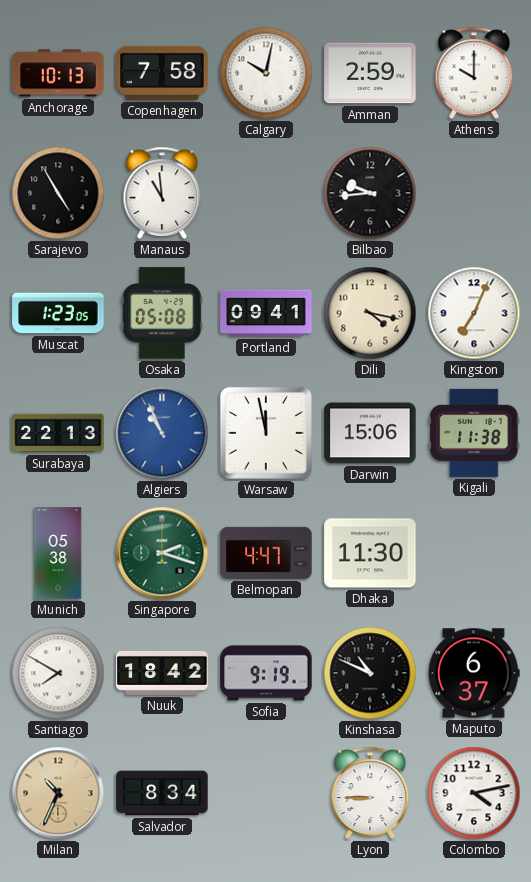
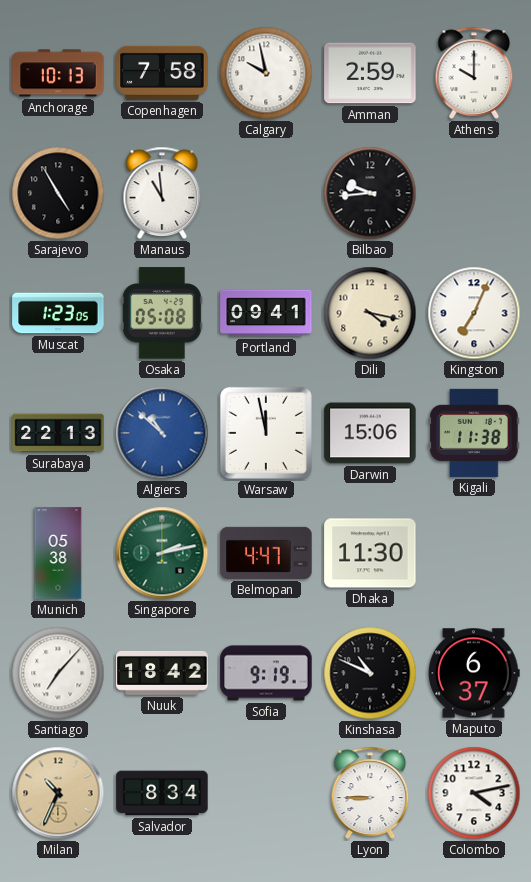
Calgary: 10:02 -> 9:58 (266, 73)
Algiers: 10:56 -> 10:52 (162, 433)
Singapore: 2:18 -> 2:13 (162, 553)
Santiago: 7:50 -> 7:07 (58, 673)
